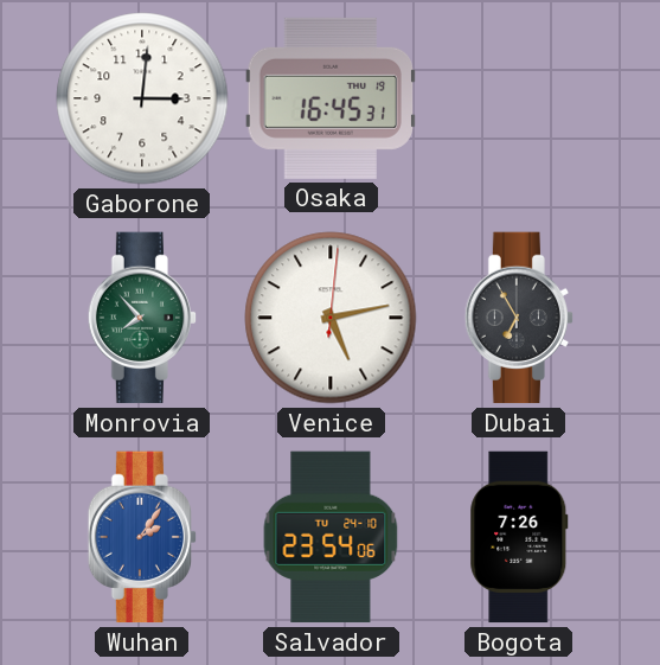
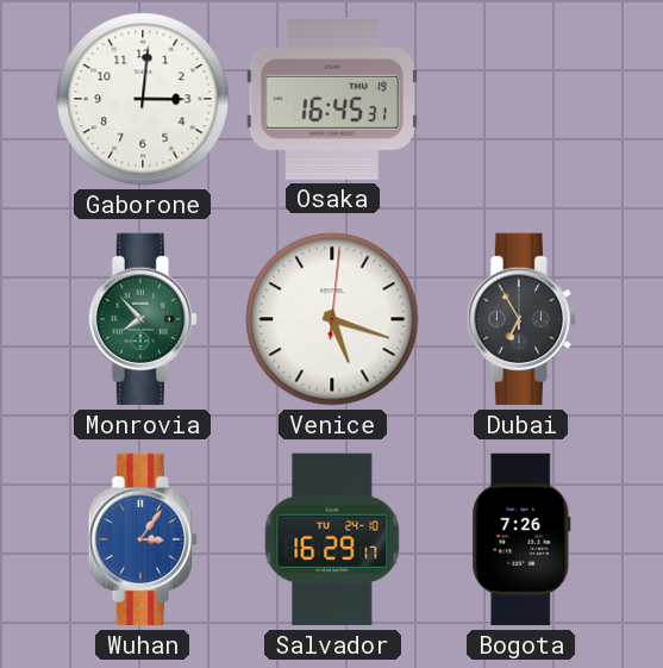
Venice: 5:13 -> 5:18 (332, 319)
Wuhan: 2:06 -> 3:06 (142, 539)
Salvador: 23:54 -> 16:29 (332, 539)
